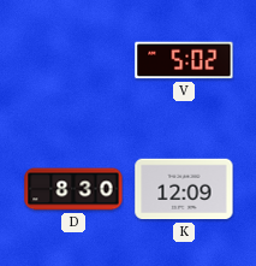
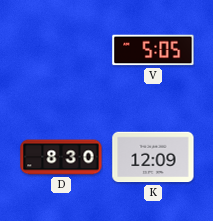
V: 5:02 -> 5:05 (153, 50)
